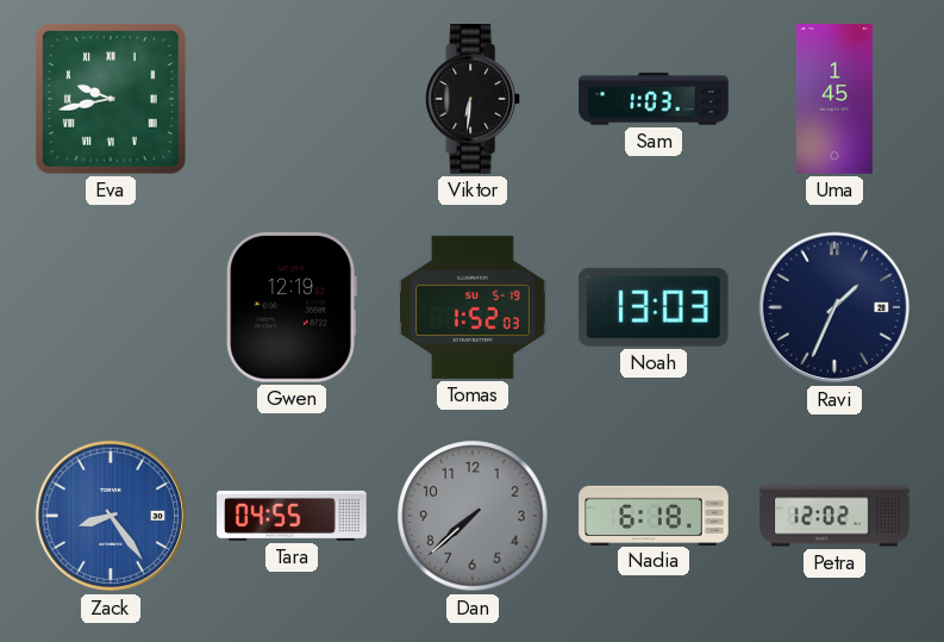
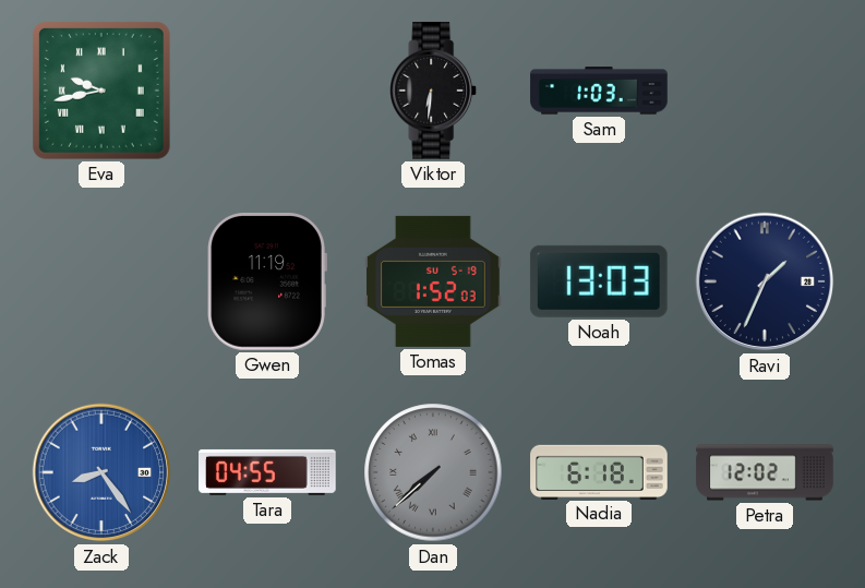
Uma: 1:45 -> none (834, 99)
Gwen: 12:19 -> 11:19 (267, 283)
Dan numerals: Arabic -> Roman (433, 472)
